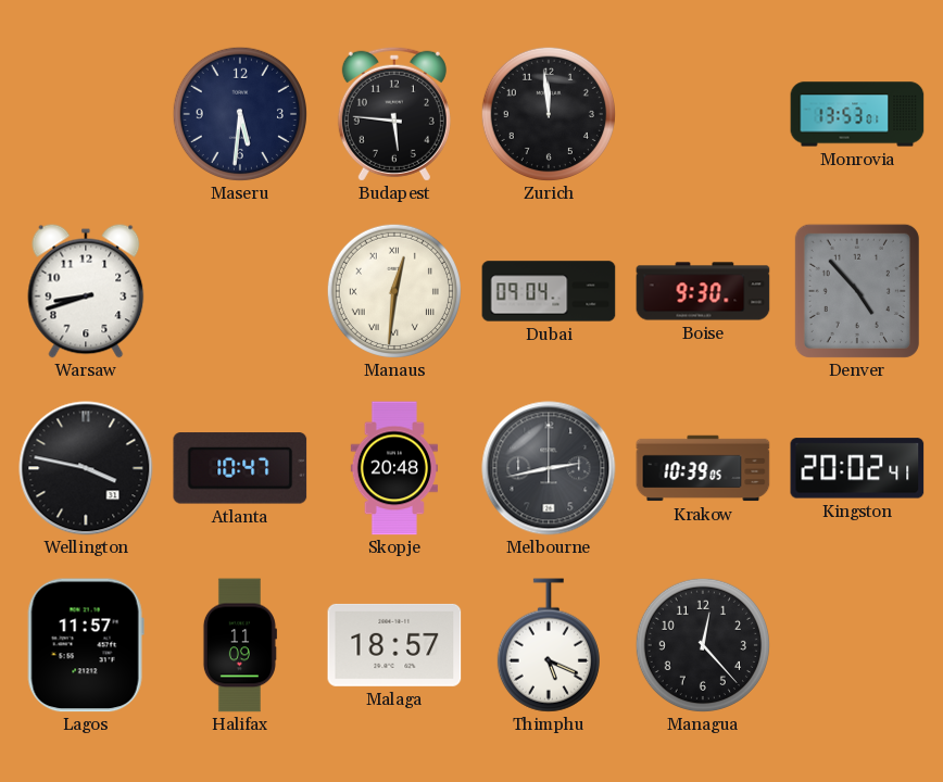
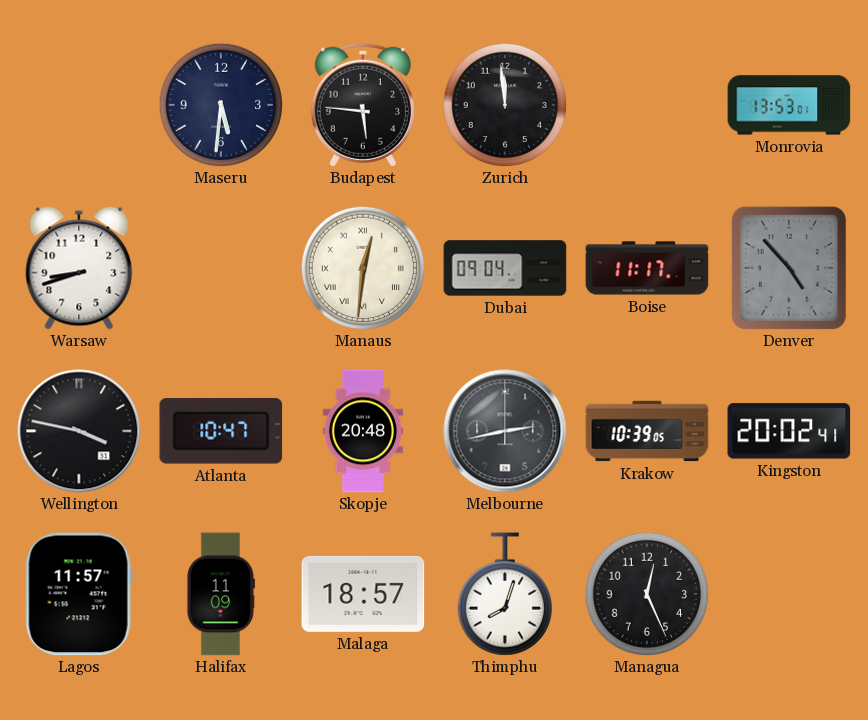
Boise: 9:30 -> 11:17 (647, 268)
Thimphu: 5:19 -> 8:03 (505, 594)
Managua: 12:23 -> 12:26 (647, 594)
